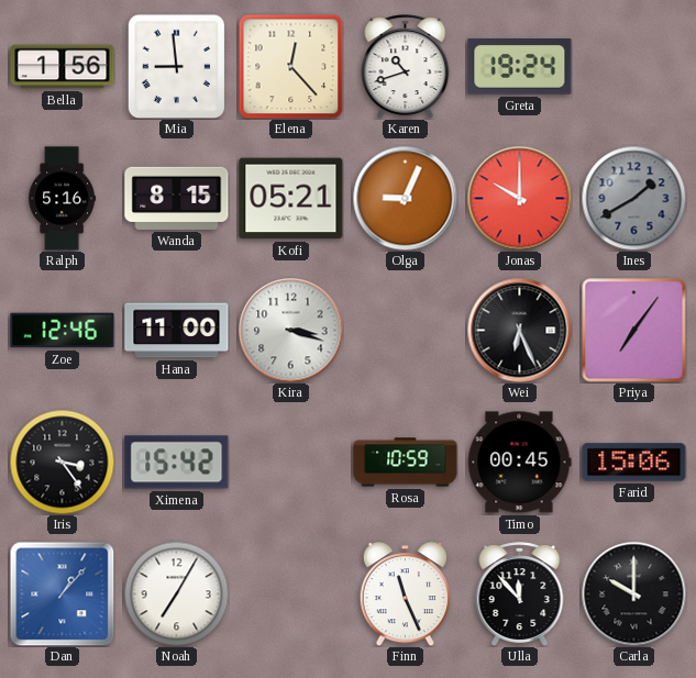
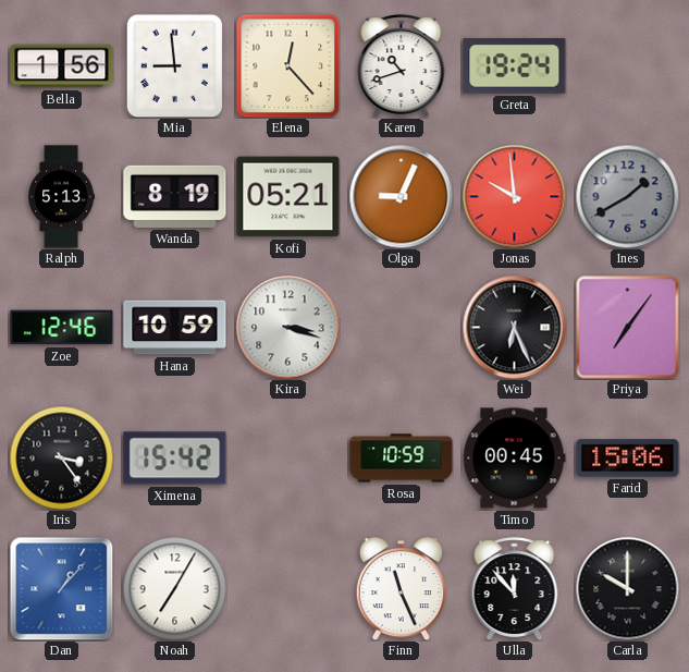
Ralph: 5:16 -> 5:13 (62, 197)
Wanda: 8:15 -> 8:19 (175, 196)
Jonas: 10:00 -> 9:59 (514, 196)
Hana: 11:00 -> 10:59 (175, 328)
